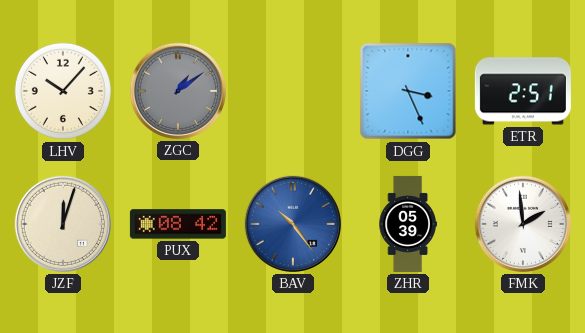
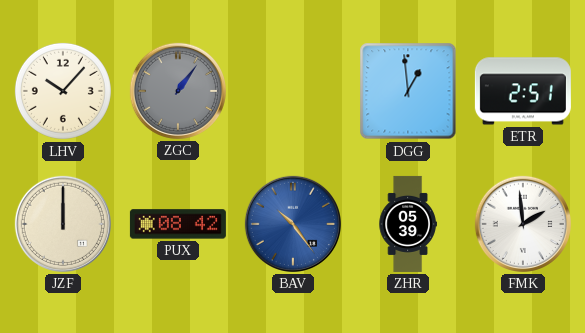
ZGC: 1:09 -> 1:06 (178, 91)
DGG: 3:26 -> 12:59 (408, 91)
JZF: 12:03 -> 12:00 (63, 224)
